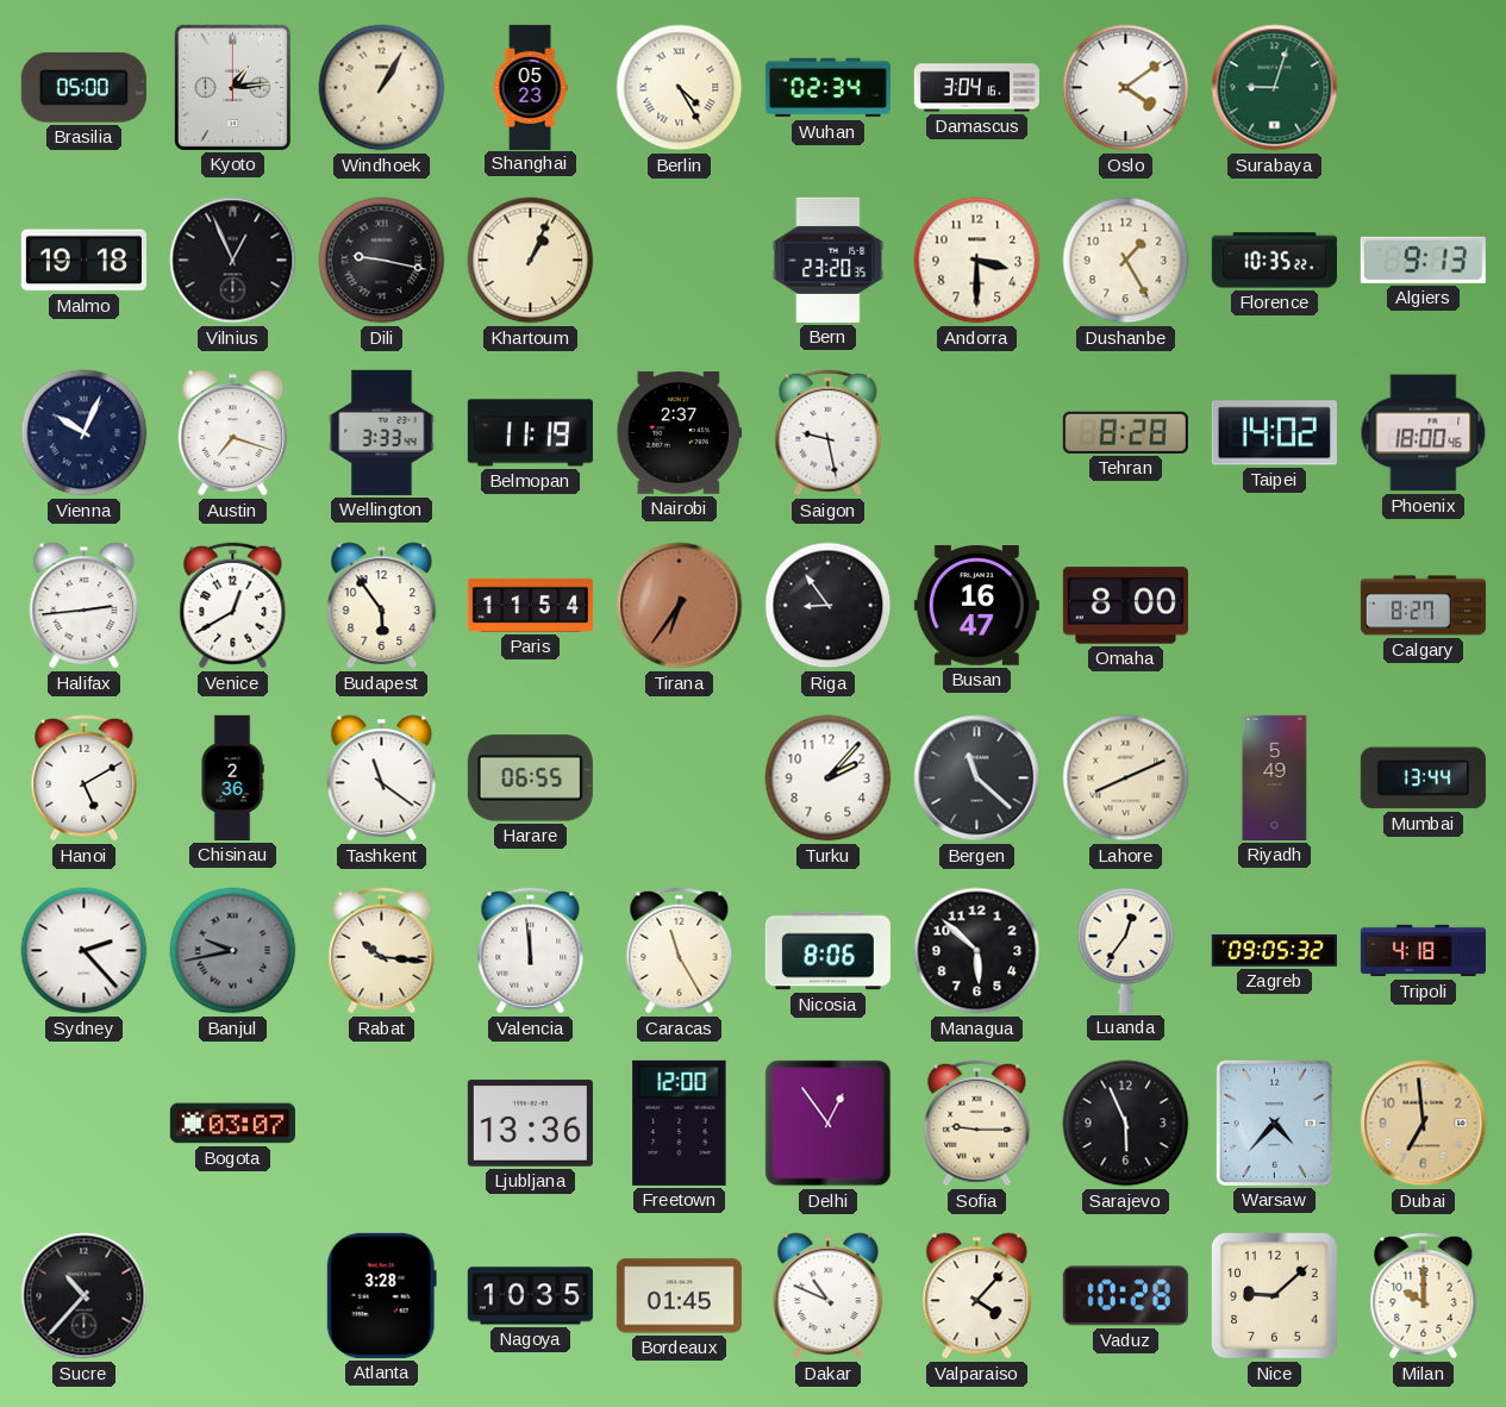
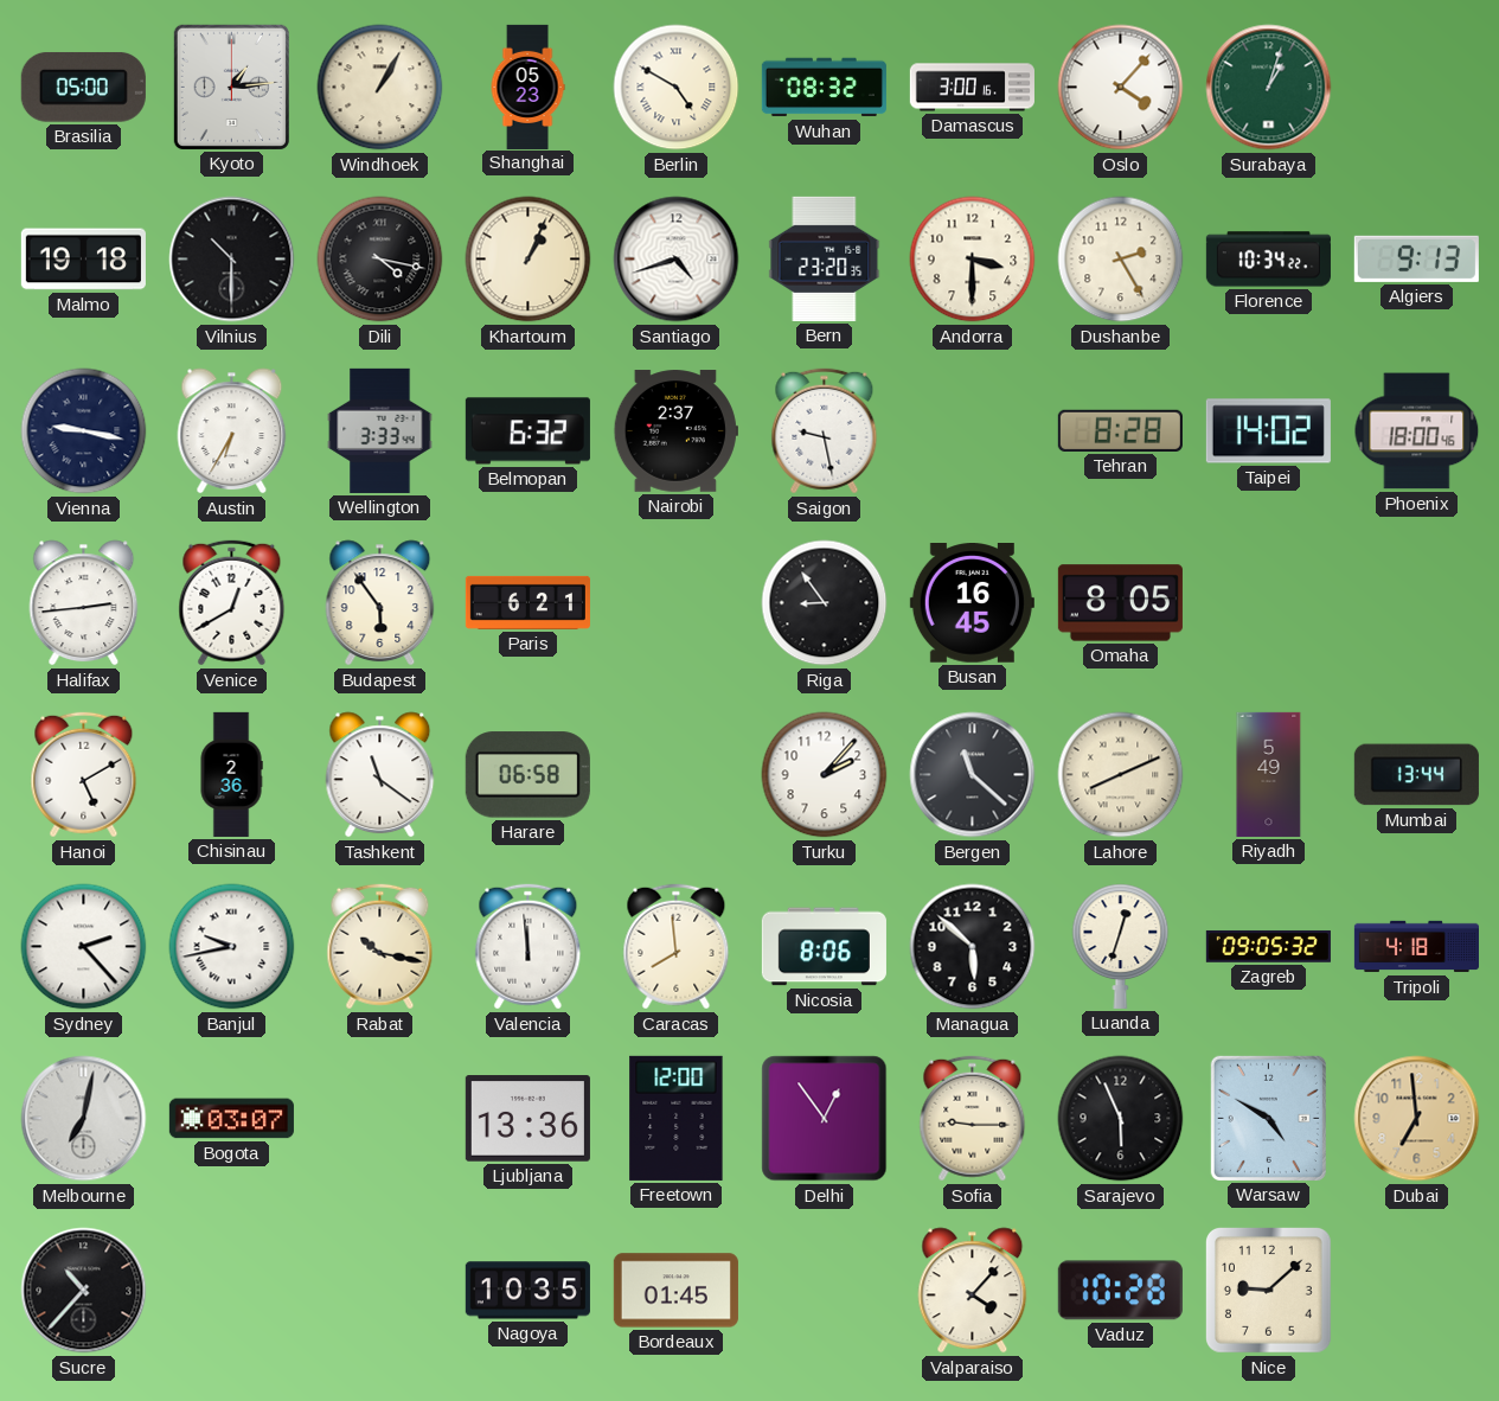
Berlin: 4:25 -> 4:50 (677, 88)
Wuhan: 02:34 -> 08:32 (824, 88)
Damascus: 3:04 -> 3:00 (972, 88)
Oslo: 4:09 -> 4:07 (1121, 88)
Surabaya: 9:03 -> 1:03 (1269, 88)
Vilnius: 12:56 -> 10:30 (232, 260)
Dili: 9:17 -> 4:17 (380, 260)
Santiago: none -> 4:42 (677, 260)
Dushanbe: 1:25 -> 2:25 (1121, 260)
Florence: 10:35 -> 10:34 (1268, 260)
Vienna: 10:04 -> 9:17 (84, 431)
Austin: 7:18 -> 6:35 (232, 431)
Belmopan: 11:19 -> 6:32 (527, 431)
Paris: 11:54 -> 6:21 (527, 602)
Tirana: 6:36 -> none (680, 606)
Busan: 16:47 -> 16:45 (972, 603)
Omaha: 8:00 -> 8:05 (1120, 603)
Calgary: 8:27 -> none (1423, 606)
Harare: 06:55 -> 06:58 (527, 775)
Banjul dial: grey -> white (232, 947)
Rabat: 10:16 -> 10:17 (380, 947)
Caracas: 11:25 -> 7:59 (677, 947)
Luanda: 12:36 -> 12:33 (1121, 946)
Melbourne: none -> 7:02 (84, 1119)
Warsaw: 4:37 -> 4:50 (1268, 1118)
Atlanta: 3:28 -> none (381, 1295)
Dakar: 10:49 -> none (829, 1296)
Milan: 10:00 -> none (1424, 1296)
